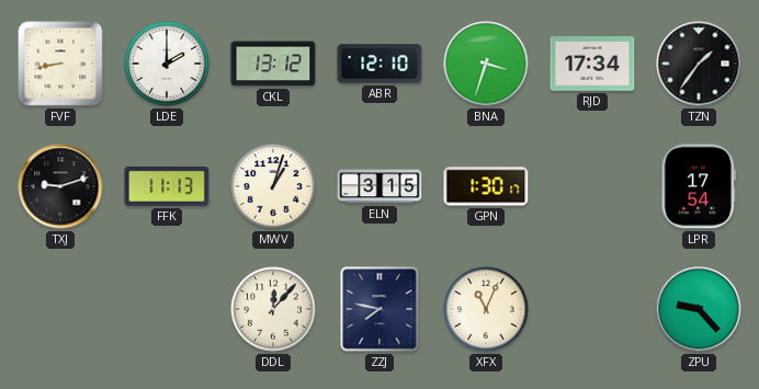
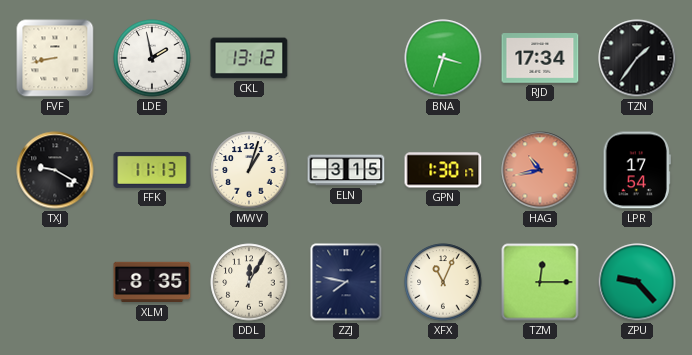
LDE: 2:00 -> 1:58 (152, 58)
ABR: 12:10 -> none (379, 64)
TXJ: 9:12 -> 9:20 (55, 170)
HAG: none -> 10:43 (540, 170)
XLM: none -> 8:35 (152, 282)
DDL: 12:07 -> 12:05 (249, 282)
TZM: none -> 12:15 (540, 282)
